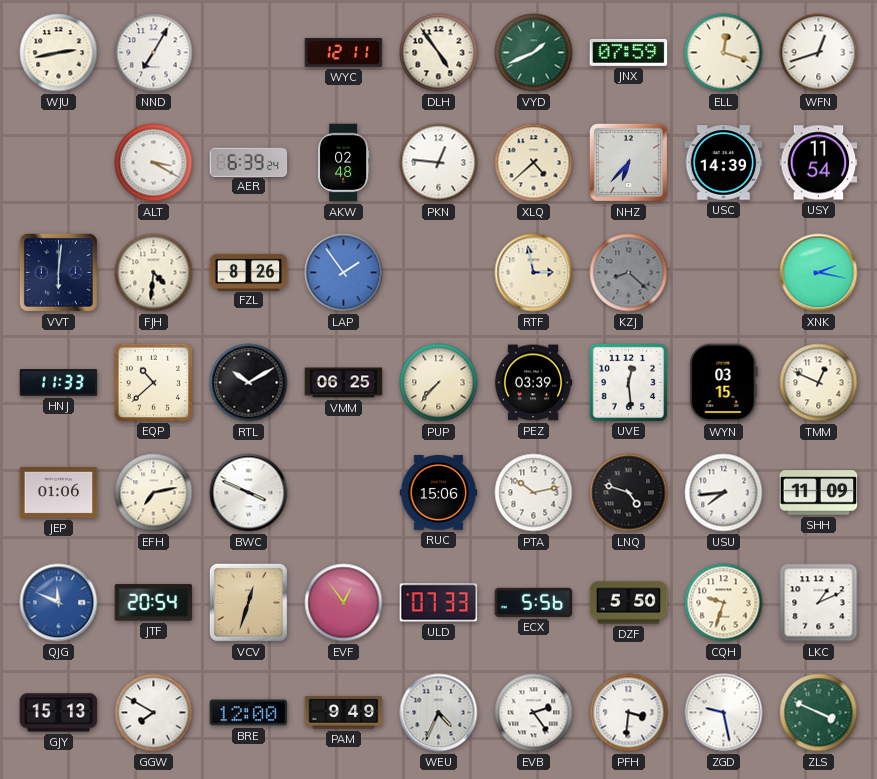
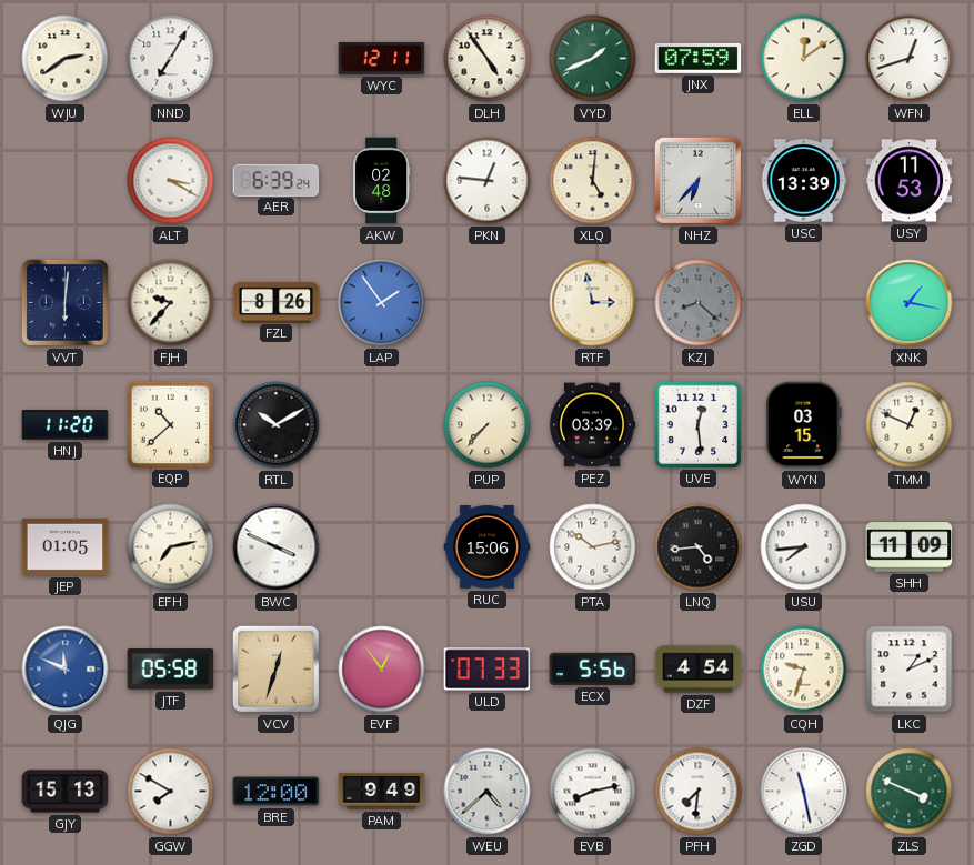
WJU: 2:43 -> 2:39 (66, 59)
ELL: 12:18 -> 12:09 (804, 59)
XLQ: 4:38 -> 5:01 (593, 181)
USC: 14:39 -> 13:39 (804, 181)
USY: 11:54 -> 11:53 (910, 181)
FJH: 4:31 -> 9:37 (171, 303)
XNK: 2:17 -> 1:17 (910, 303)
HNJ: 11:33 -> 11:20 (66, 425)
VMM: 06:25 -> none (344, 383)
JEP: 01:06 -> 01:05 (66, 546)
LNQ: 4:48 -> 4:44 (699, 547)
JTF: 20:54 -> 05:58 (171, 670)
DZF: 5:50 -> 4:54 (699, 670)
WEU: 4:34 -> 4:38 (488, 792)
EVB: 2:24 -> 8:13 (593, 792)
PFH: 3:31 -> 7:31 (699, 792)
ZGD: 9:28 -> 11:28 (804, 792)
